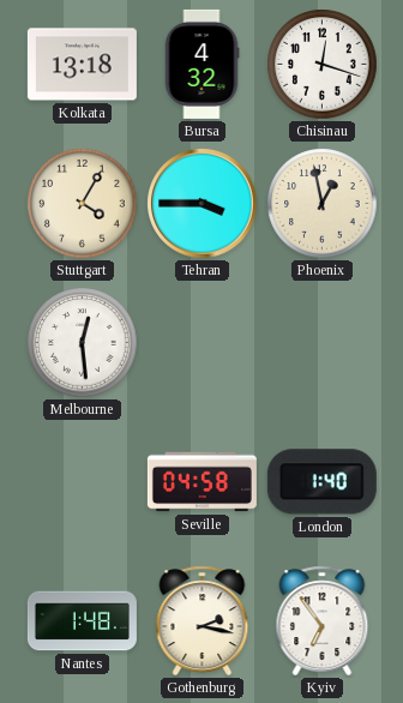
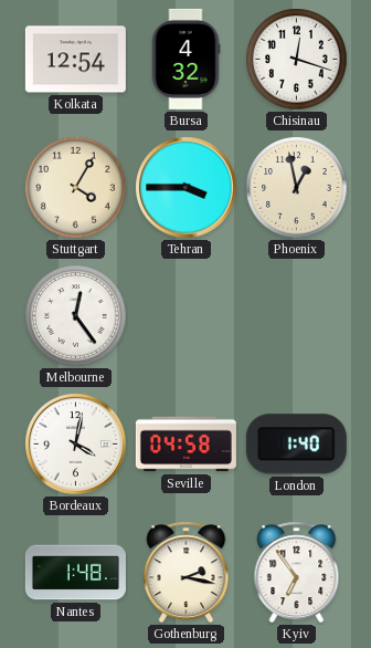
Kolkata: 13:18 -> 12:54 (75, 60)
Melbourne: 12:29 -> 12:24 (76, 316)
Bordeaux: none -> 4:02 (76, 445)
